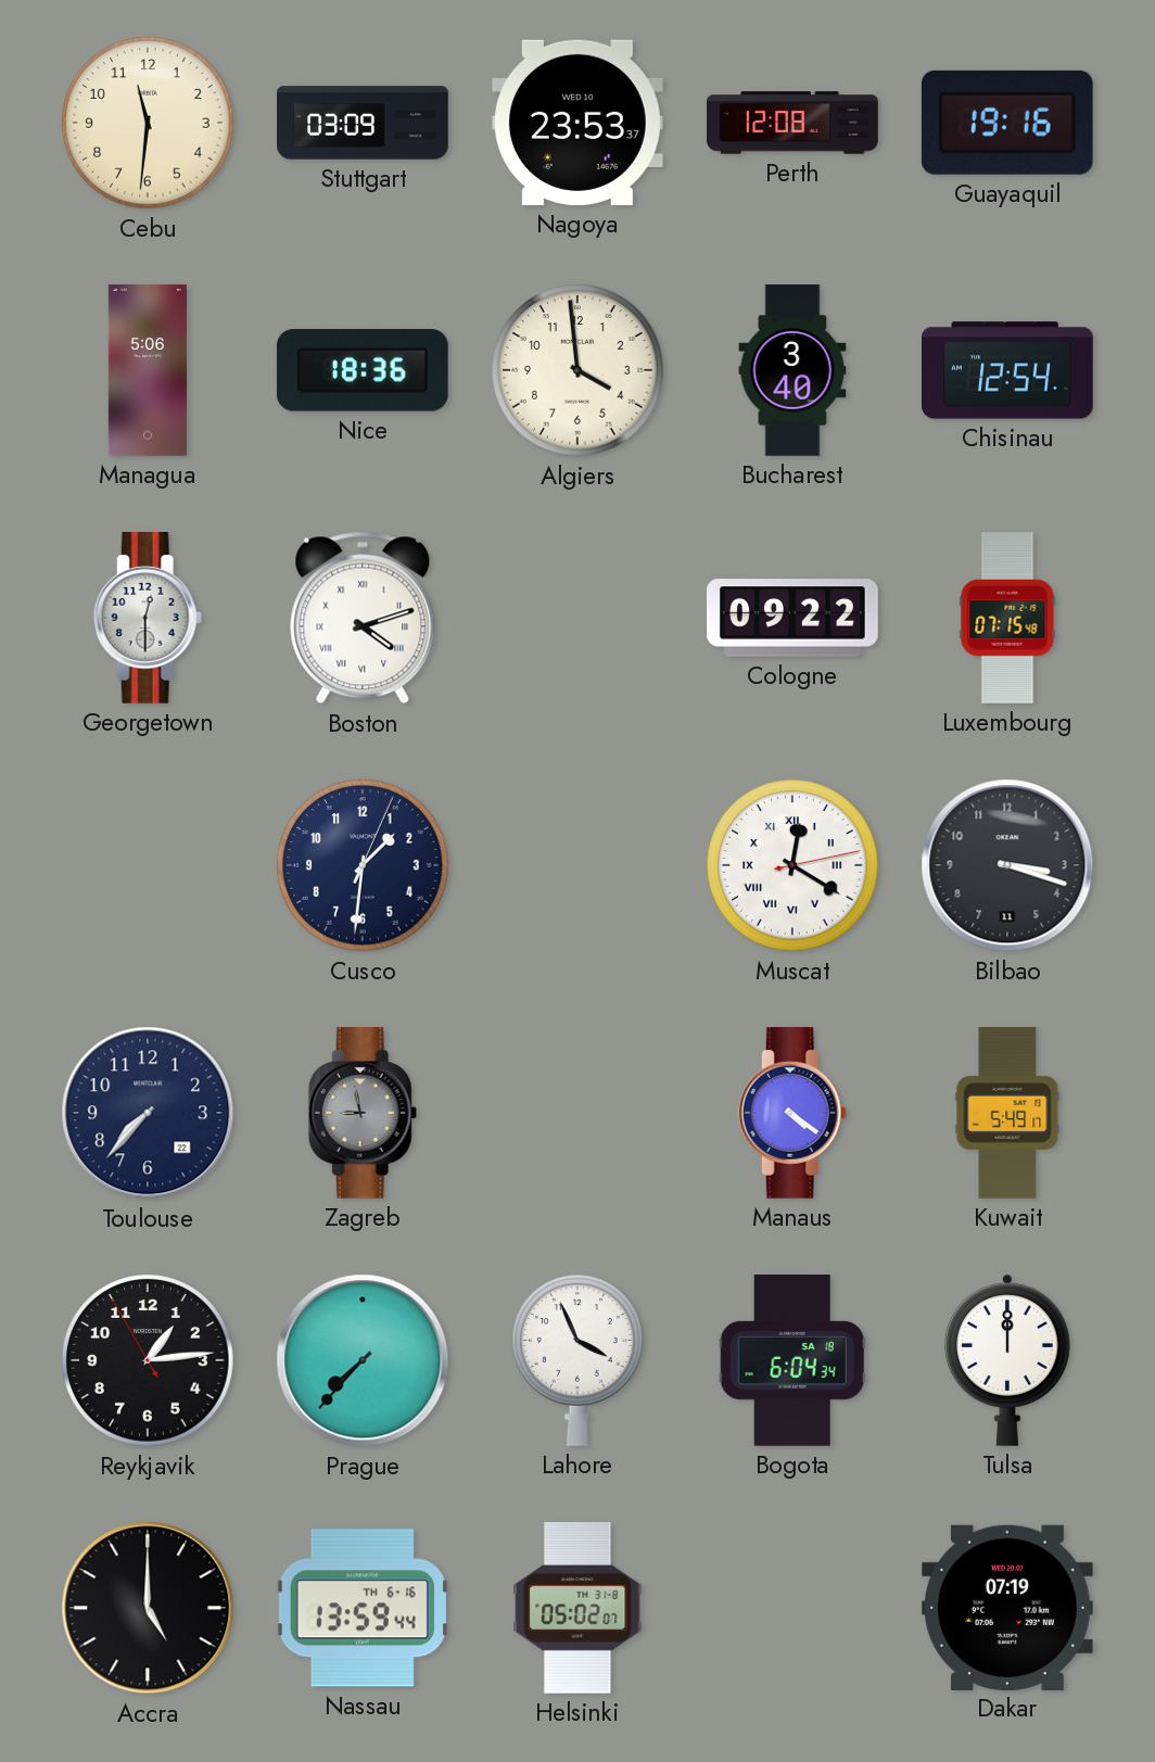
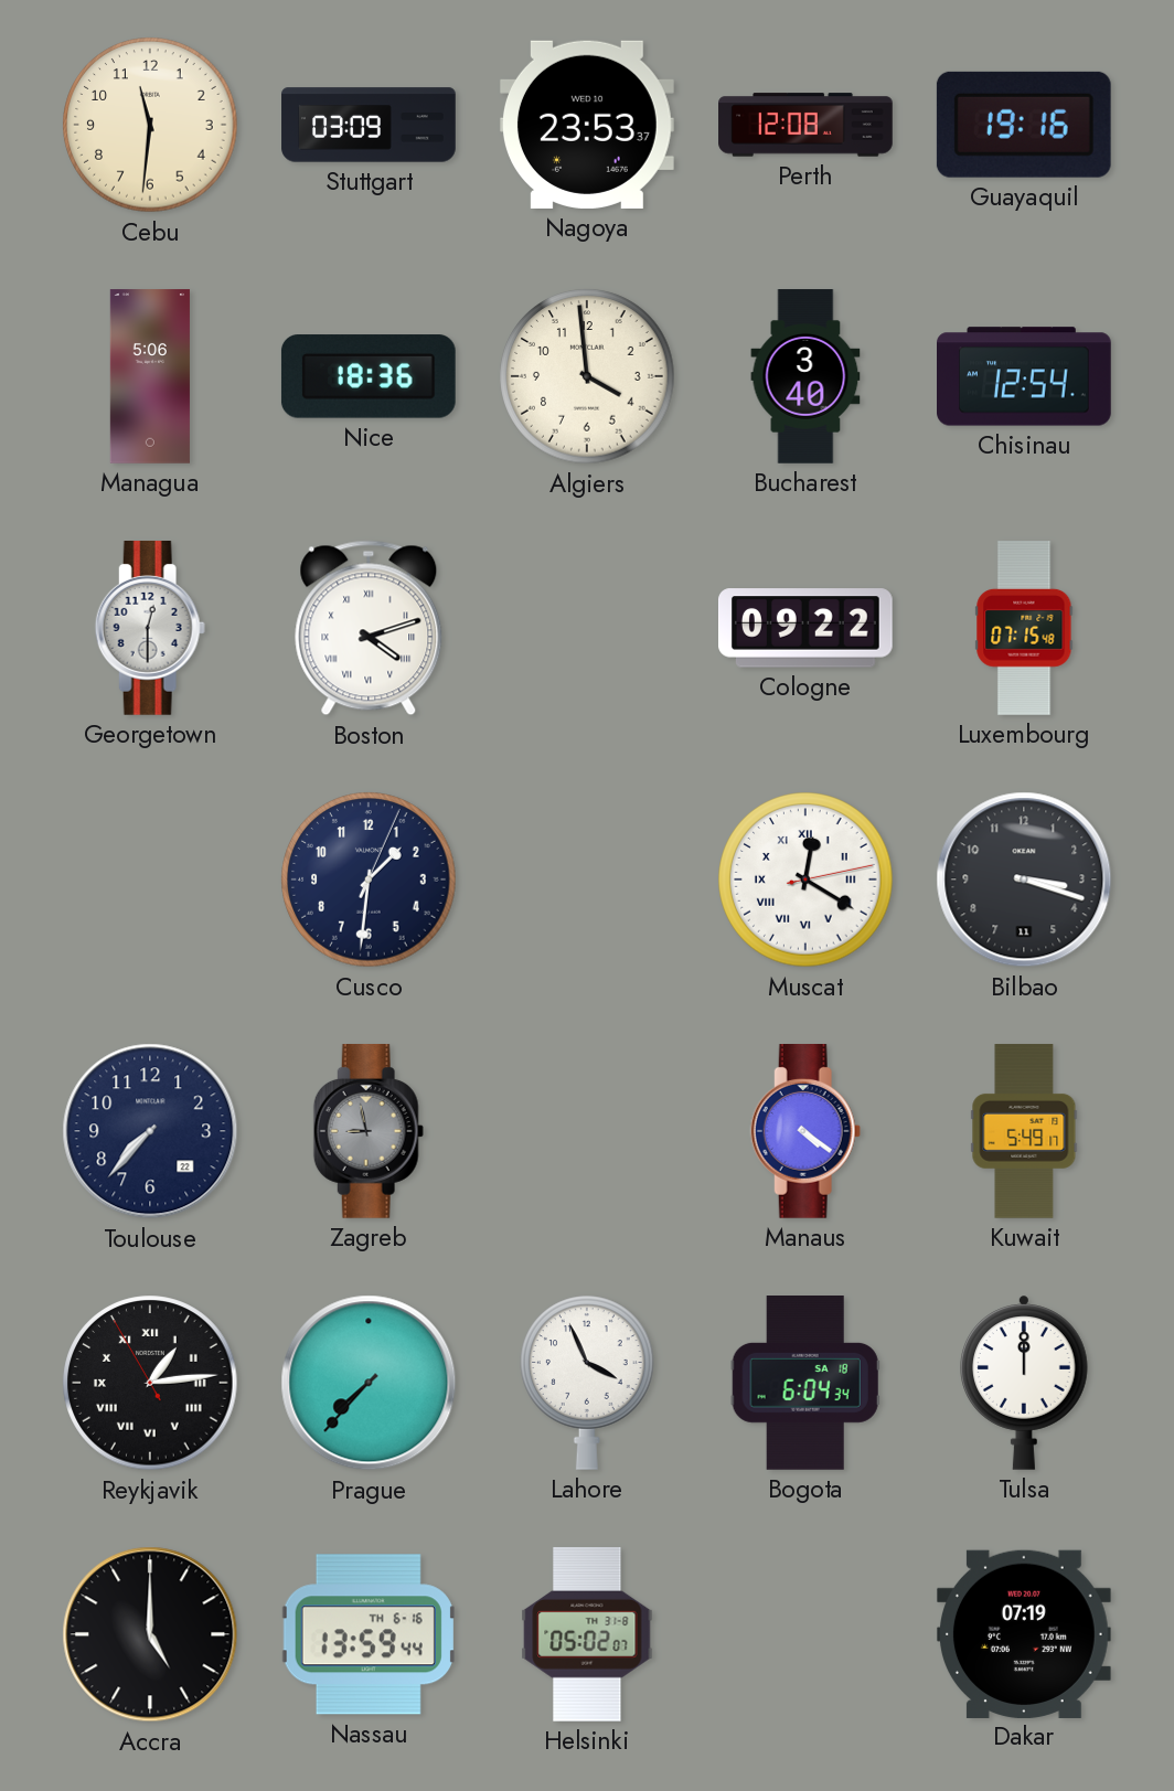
Reykjavik numerals: Arabic -> Roman (150, 1383)
